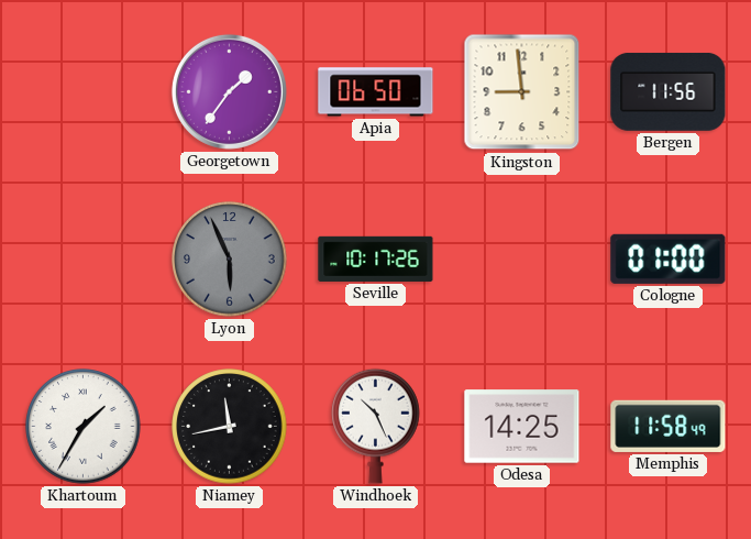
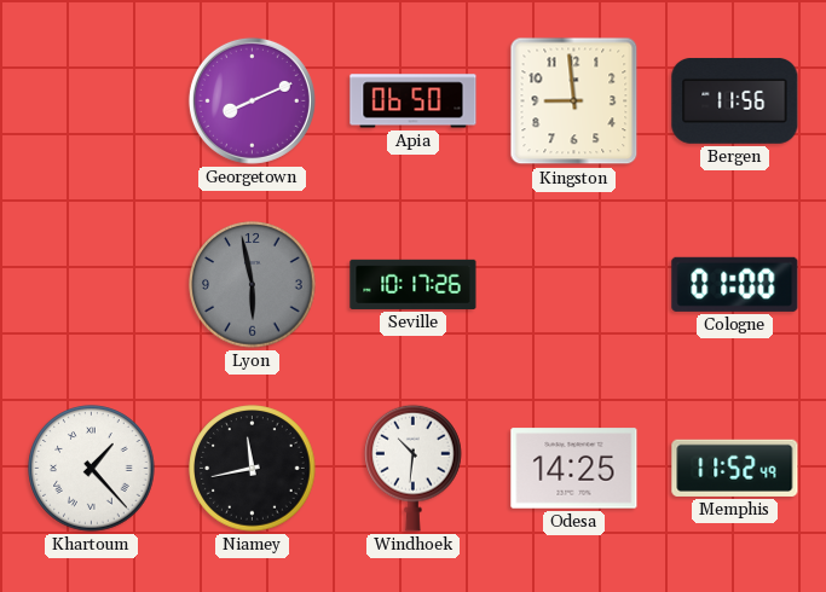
Georgetown: 1:36 -> 8:11 (252, 100)
Lyon: 5:56 -> 5:58 (253, 285)
Khartoum: 1:35 -> 1:23 (92, 469)
Windhoek: 10:26 -> 10:31 (414, 468)
Memphis: 11:58 -> 11:52 (735, 468)
